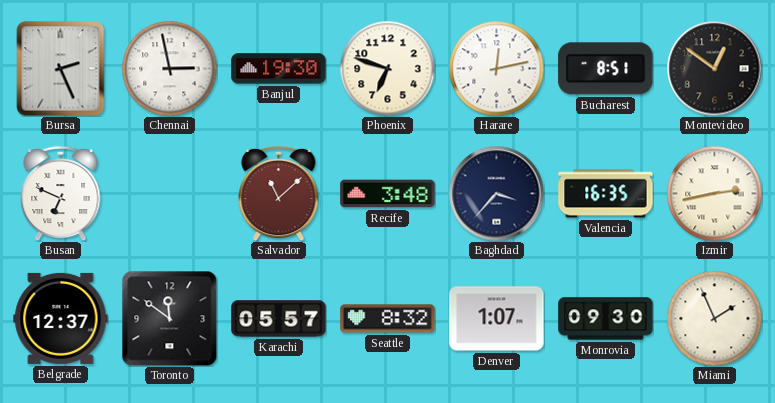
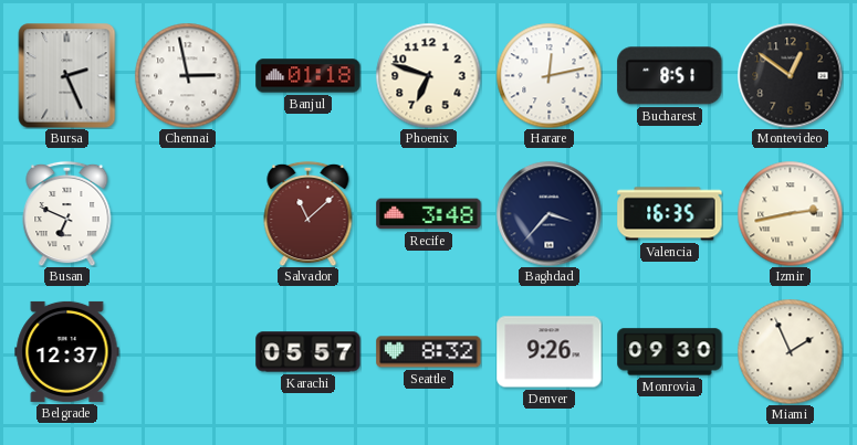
Banjul: 19:30 -> 01:18 (309, 76)
Toronto: 11:51 -> none (169, 318)
Denver: 1:07 -> 9:26 (550, 352)
